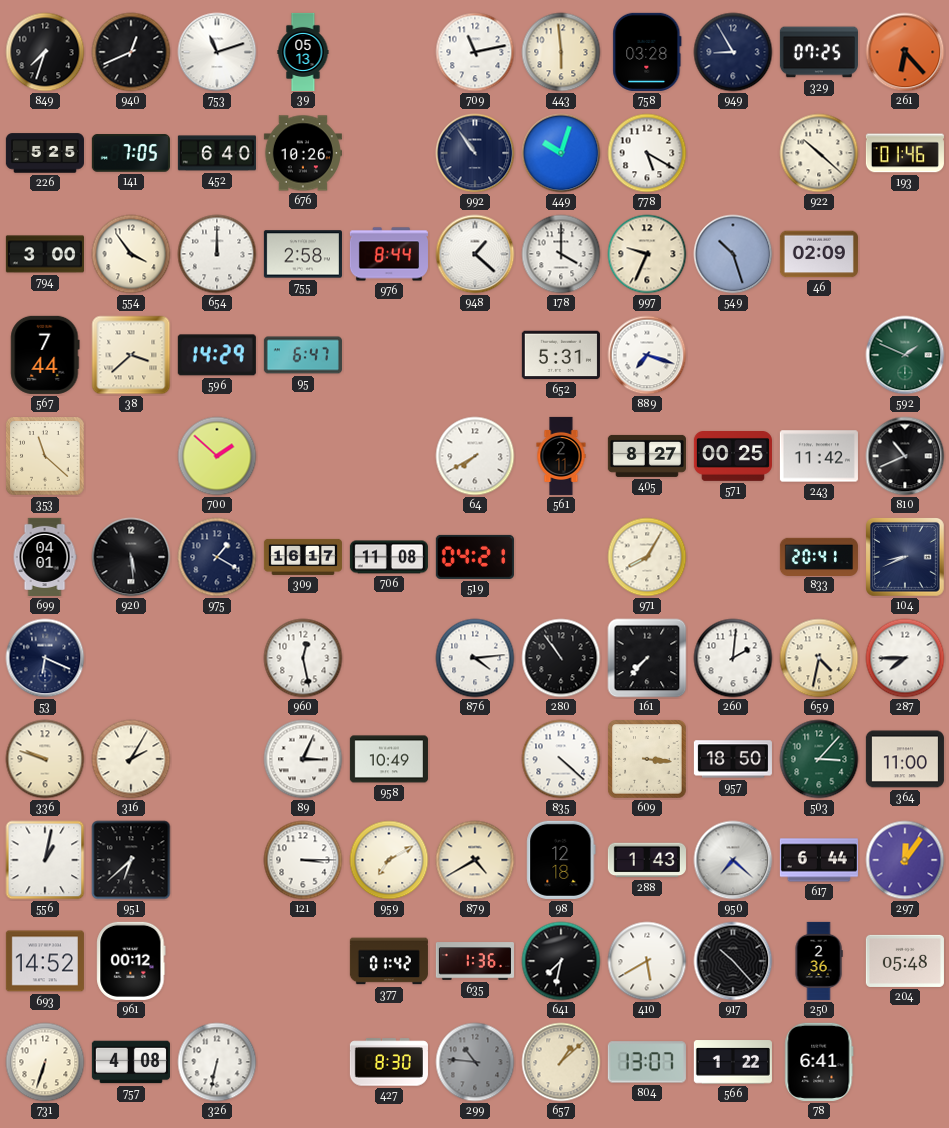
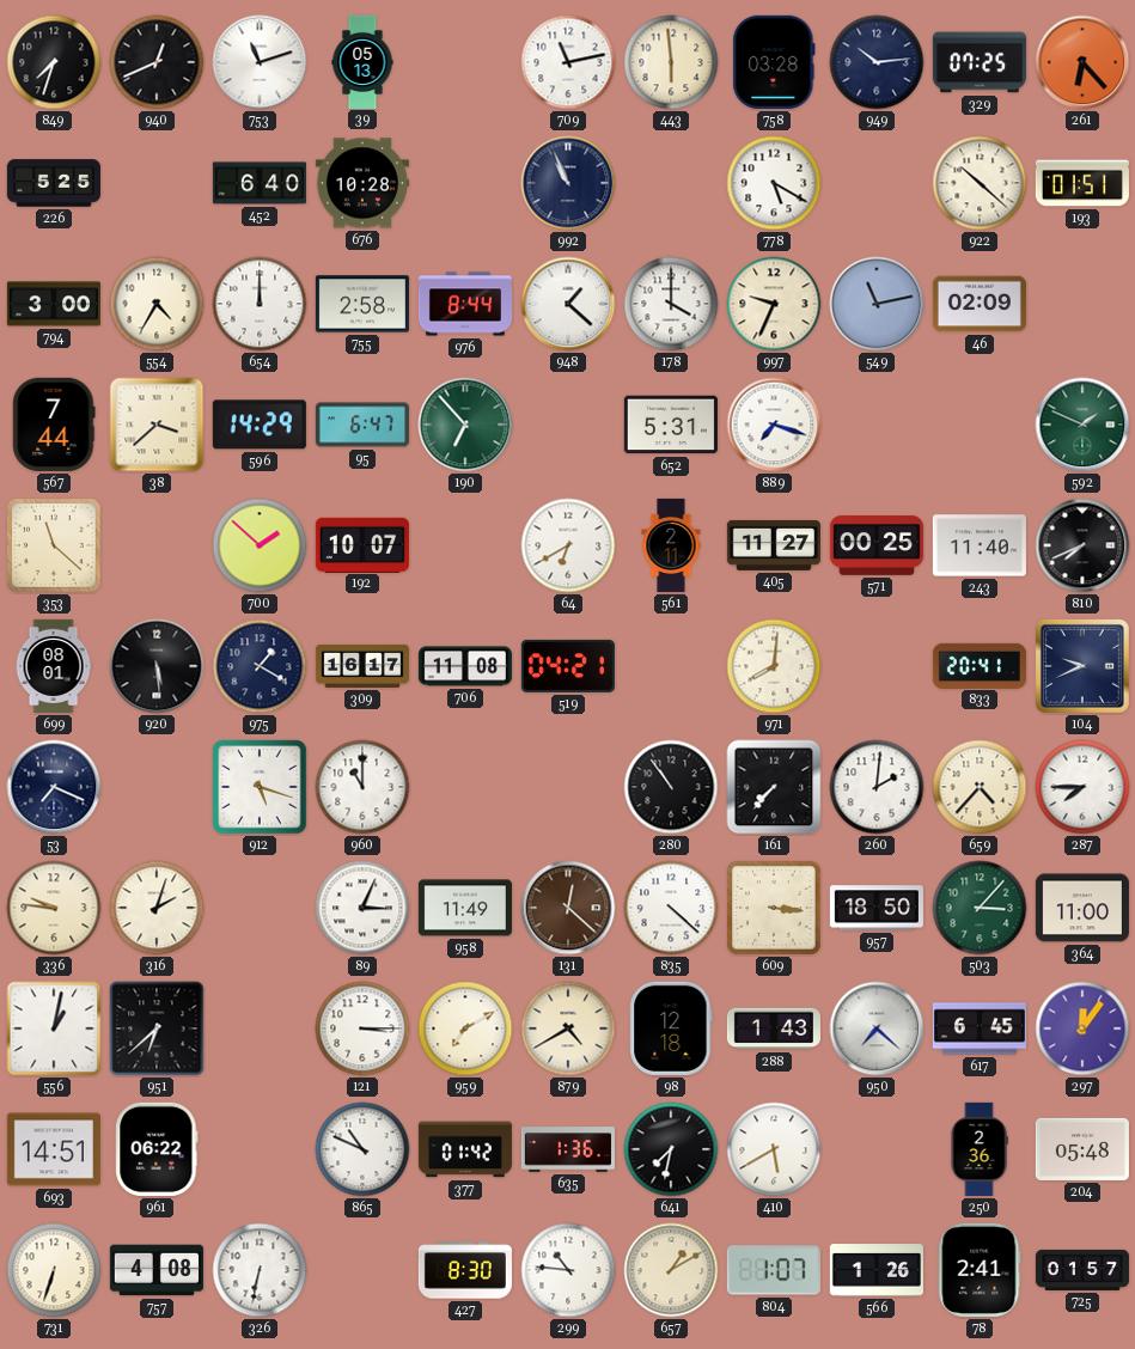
949: 8:55 -> 10:14 (877, 62)
141: 7:05 -> none (131, 153)
676: 10:26 -> 10:28 (362, 183)
992: 10:54 -> 10:56 (568, 183)
449: 10:03 -> none (561, 153)
193: 01:46 -> 01:51 (1082, 183)
554: 3:54 -> 4:35 (157, 304)
549: 10:27 -> 11:13 (877, 304)
190: none -> 6:53 (465, 425)
192: none -> 10:07 (362, 544)
64: 7:40 -> 6:40 (568, 545)
405: 8:27 -> 11:27 (774, 545)
243: 11:42 -> 11:40 (980, 545)
810: 10:41 -> 7:41 (1082, 545)
699: 04:01 -> 08:01 (54, 666)
971: 8:05 -> 8:01 (774, 666)
104: 8:41 -> 9:41 (1084, 667)
53: 6:19 -> 7:19 (54, 787)
912: none -> 5:18 (260, 787)
960: 12:28 -> 11:00 (362, 787)
876: 4:14 -> none (475, 658)
659: 4:32 -> 4:37 (980, 787)
336: 9:48 -> 9:46 (54, 908)
316: 2:05 -> 2:03 (157, 908)
958: 10:49 -> 11:49 (465, 908)
131: none -> 12:22 (568, 908)
617: 6:44 -> 6:45 (980, 1028)
693: 14:52 -> 14:51 (54, 1149)
961: 00:12 -> 06:22 (157, 1149)
865: none -> 10:49 (362, 1149)
917: 10:23 -> none (733, 961)
299 dial: grey -> white (568, 1270)
657: 1:08 -> 1:10 (671, 1270)
804: 13:07 -> 1:07 (774, 1270)
566: 1:22 -> 1:26 (877, 1270)
78: 6:41 -> 2:41 (980, 1270)
725: none -> 01:57 (1082, 1270)
